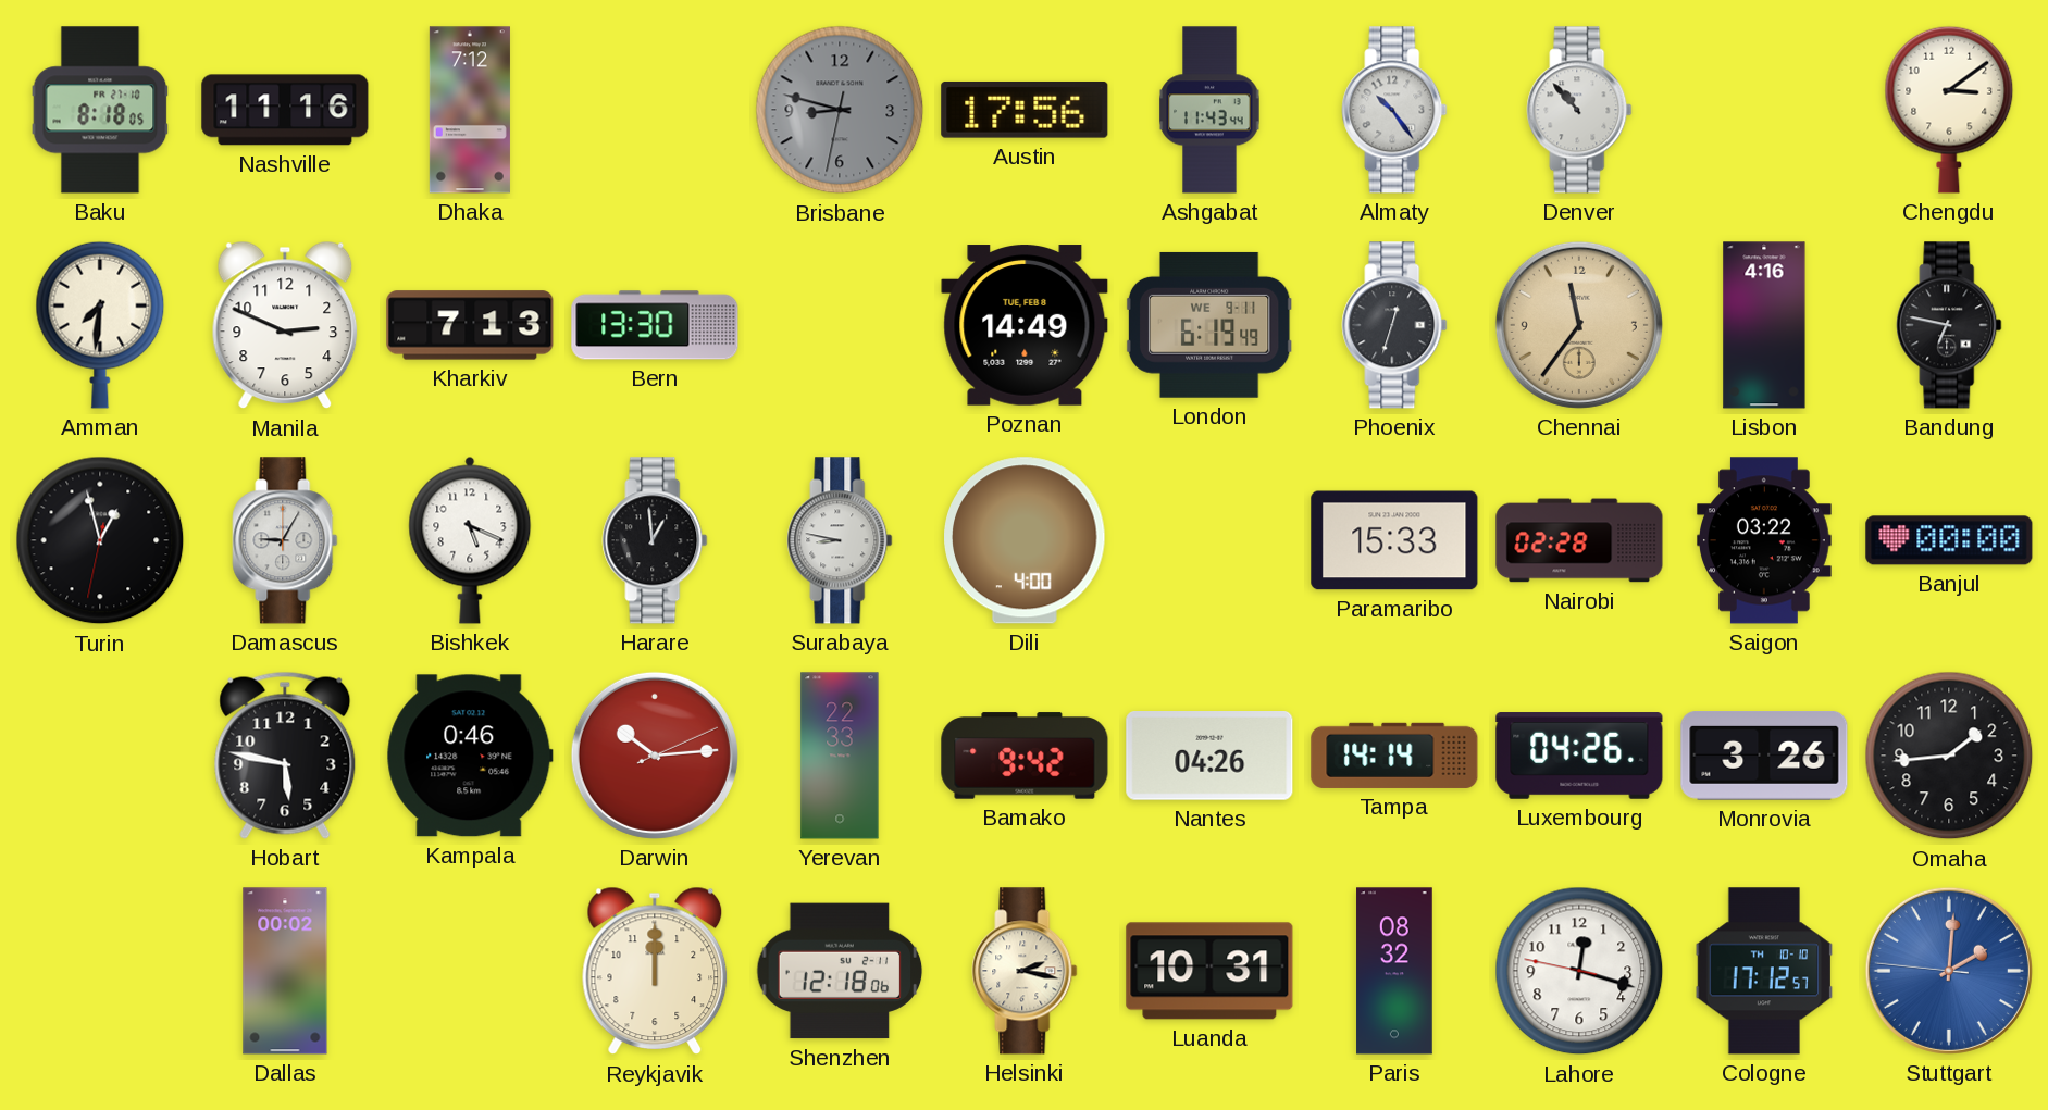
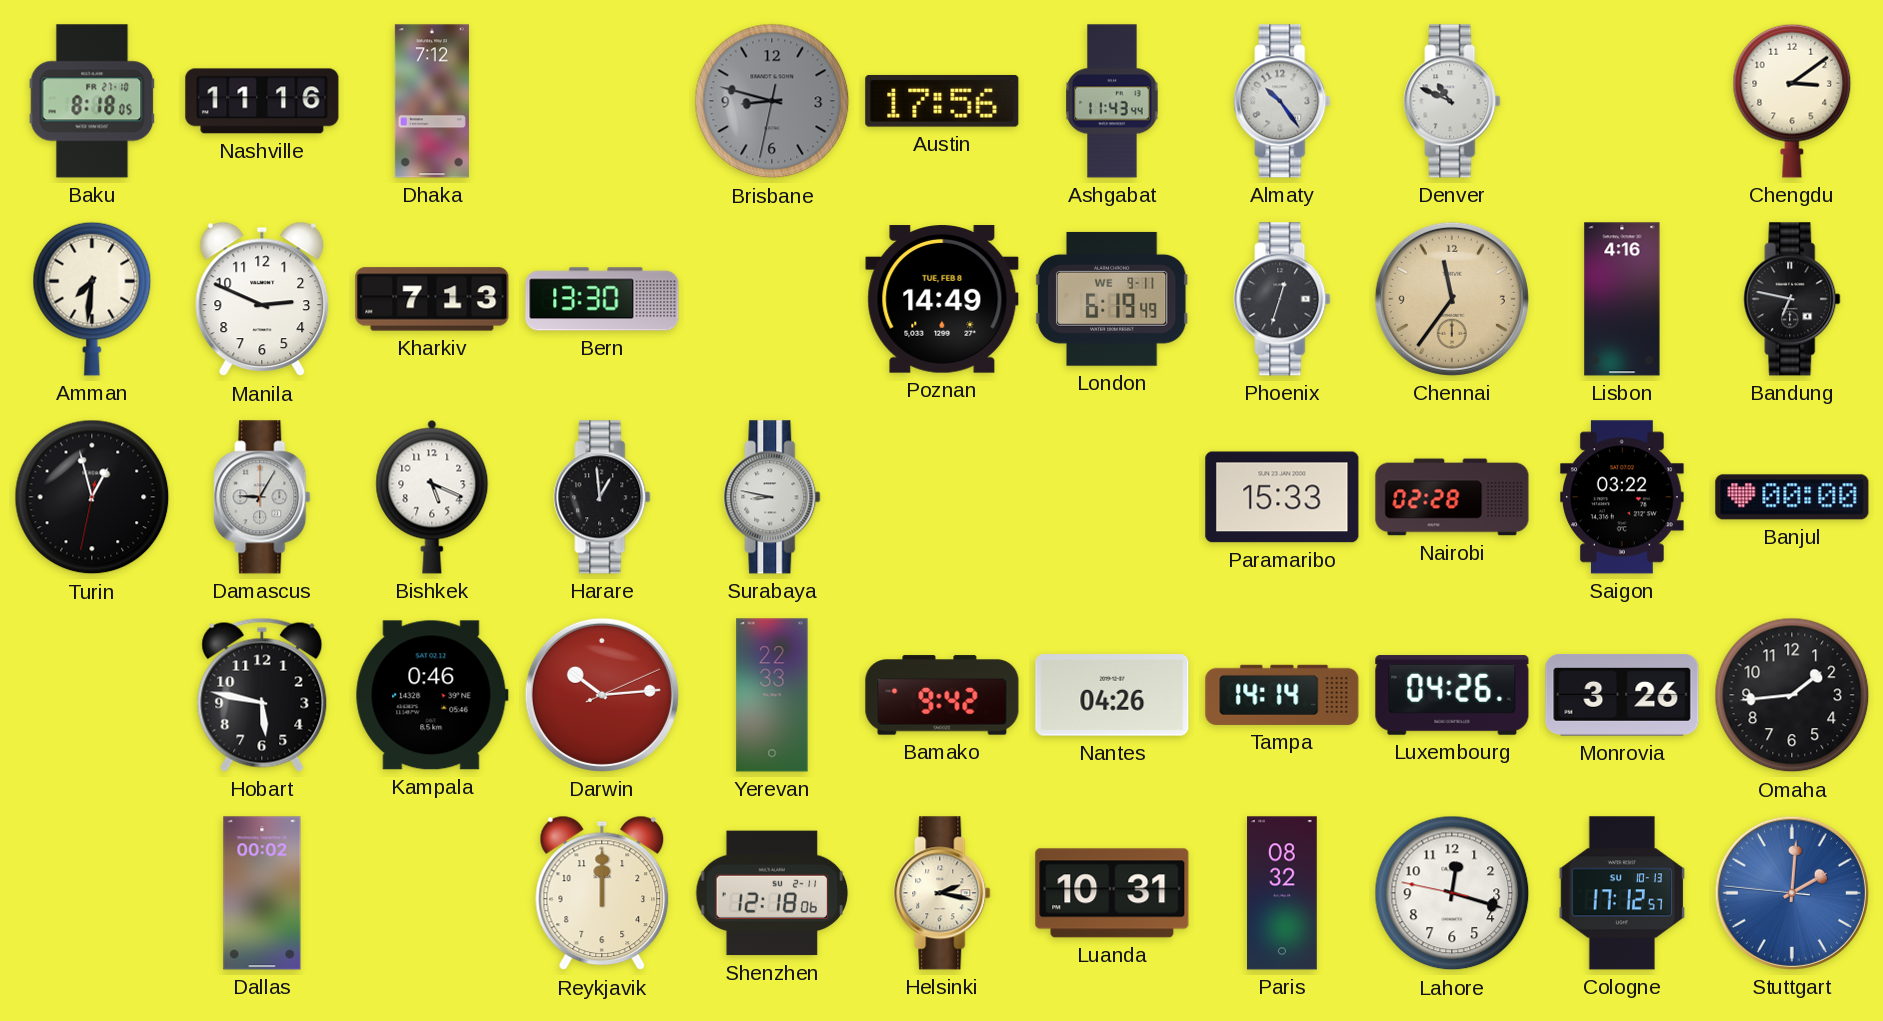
Denver: 10:53 -> 10:49 (1452, 101)
Dili: 4:00 -> none (1025, 540)
Cologne date: TH 10-10 -> SU 10-13 (1622, 893)
